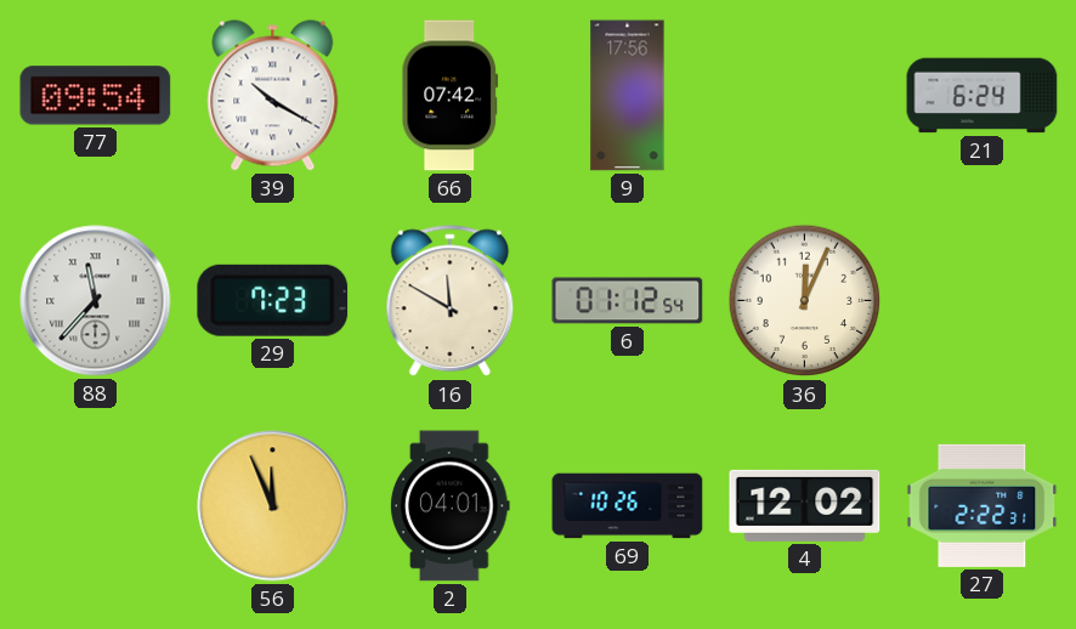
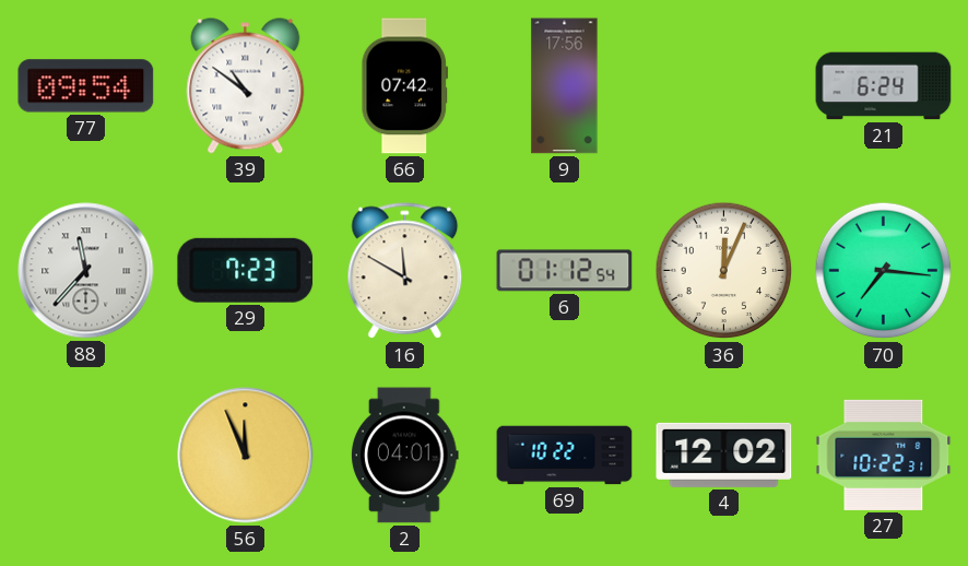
39: 10:20 -> 10:51 (246, 86)
70: none -> 7:16 (884, 271)
69: 10:26 -> 10:22 (565, 456)
27: 2:22 -> 10:22 (884, 455)
